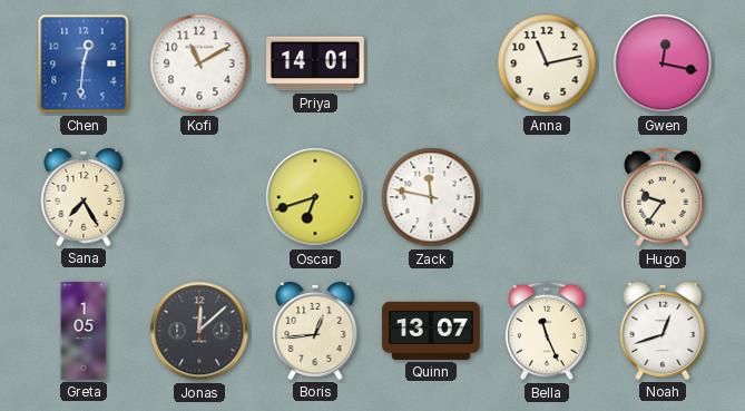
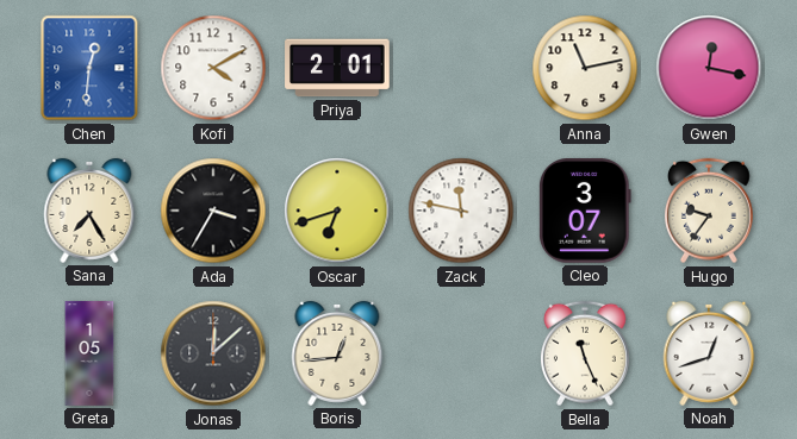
Kofi: 11:10 -> 4:10 (213, 68)
Priya: 14:01 -> 2:01 (337, 68)
Ada: none -> 3:35 (213, 211)
Cleo: none -> 3:07 (585, 212)
Quinn: 13:07 -> none (431, 331)
